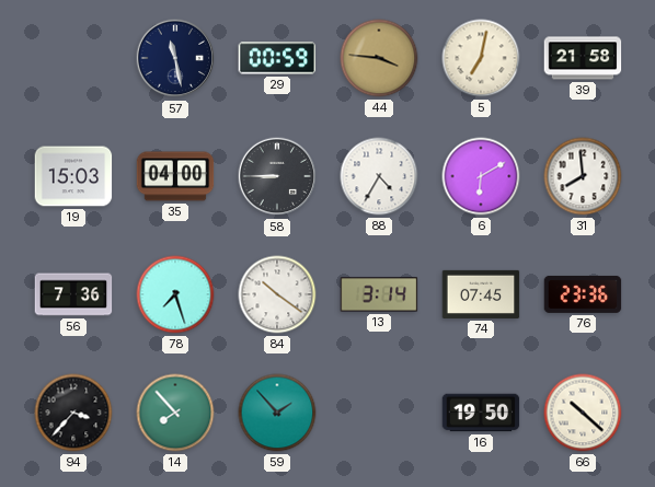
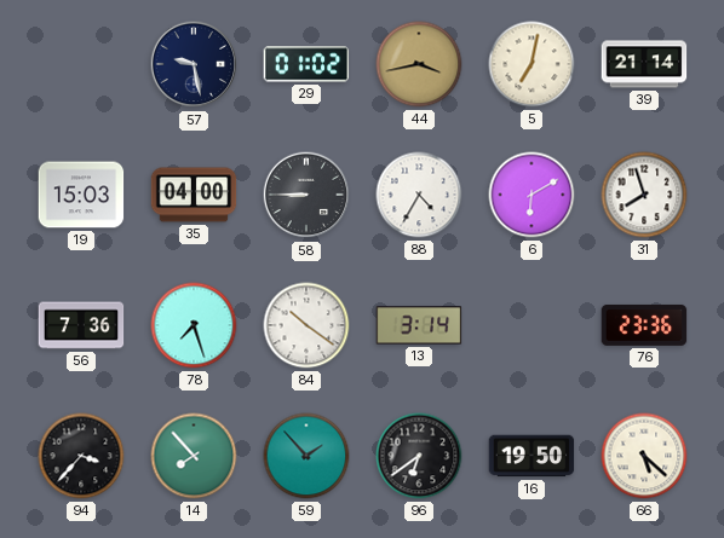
57: 11:28 -> 9:28 (194, 64)
29: 00:59 -> 01:02 (306, 64)
44: 3:46 -> 3:43 (419, 64)
39: 21:58 -> 21:14 (644, 64)
31: 7:59 -> 7:57 (644, 195)
74: 07:45 -> none (481, 294)
96: none -> 6:39 (419, 456)
66: 10:22 -> 5:22 (644, 456)
